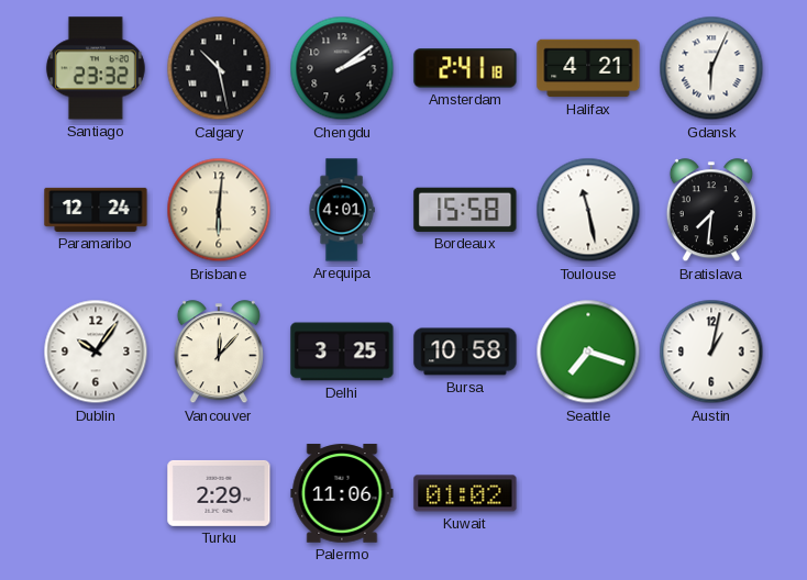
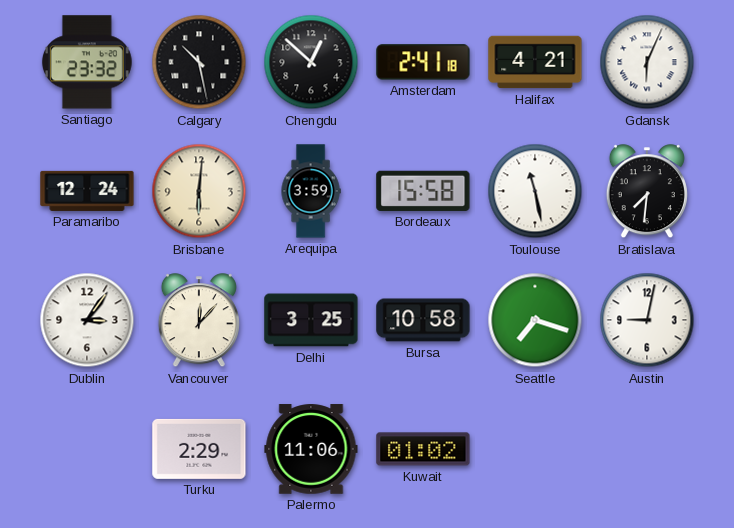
Chengdu: 2:09 -> 12:52 (311, 62)
Arequipa: 4:01 -> 3:59 (311, 191)
Dublin: 10:06 -> 3:06 (87, 320)
Austin: 1:02 -> 9:02 (647, 320)
